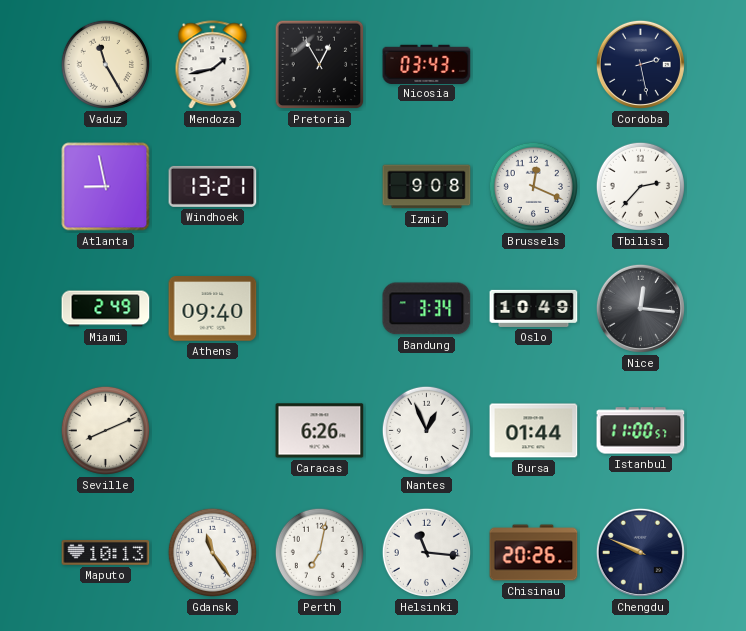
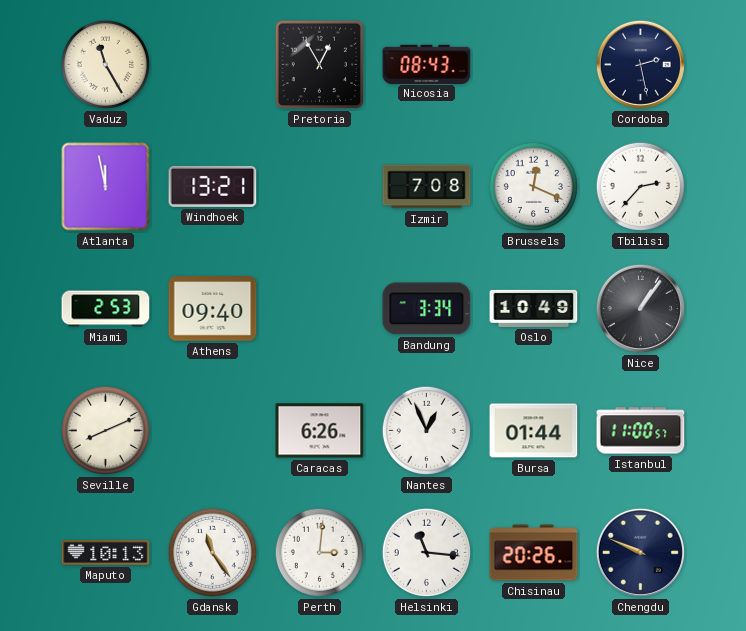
Mendoza: 1:43 -> none (213, 65)
Nicosia: 03:43 -> 08:43 (427, 64)
Atlanta: 8:58 -> 11:58 (106, 187)
Izmir: 9:08 -> 7:08 (427, 187)
Miami: 2:49 -> 2:53 (106, 309)
Nice: 12:16 -> 1:06 (640, 308)
Perth: 7:02 -> 3:01 (319, 552)
